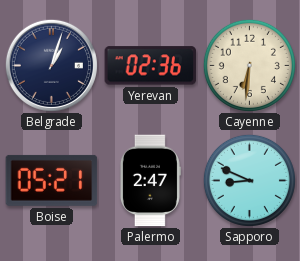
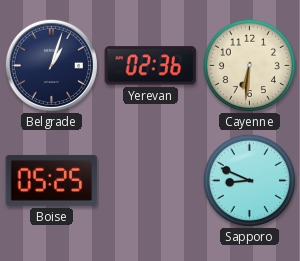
Boise: 05:21 -> 05:25 (52, 180)
Palermo: 2:47 -> none (150, 181)
